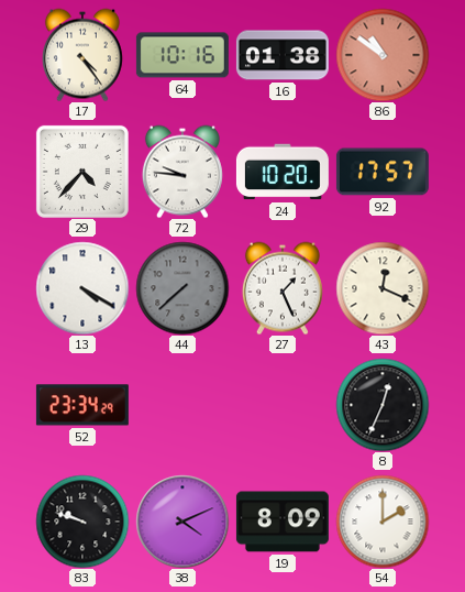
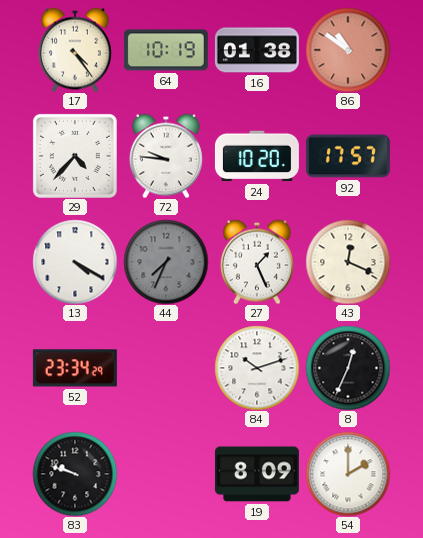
64: 10:16 -> 10:19 (166, 50)
44: 7:38 -> 7:34 (166, 262)
84: none -> 10:12 (257, 368)
38: 4:11 -> none (182, 522)
